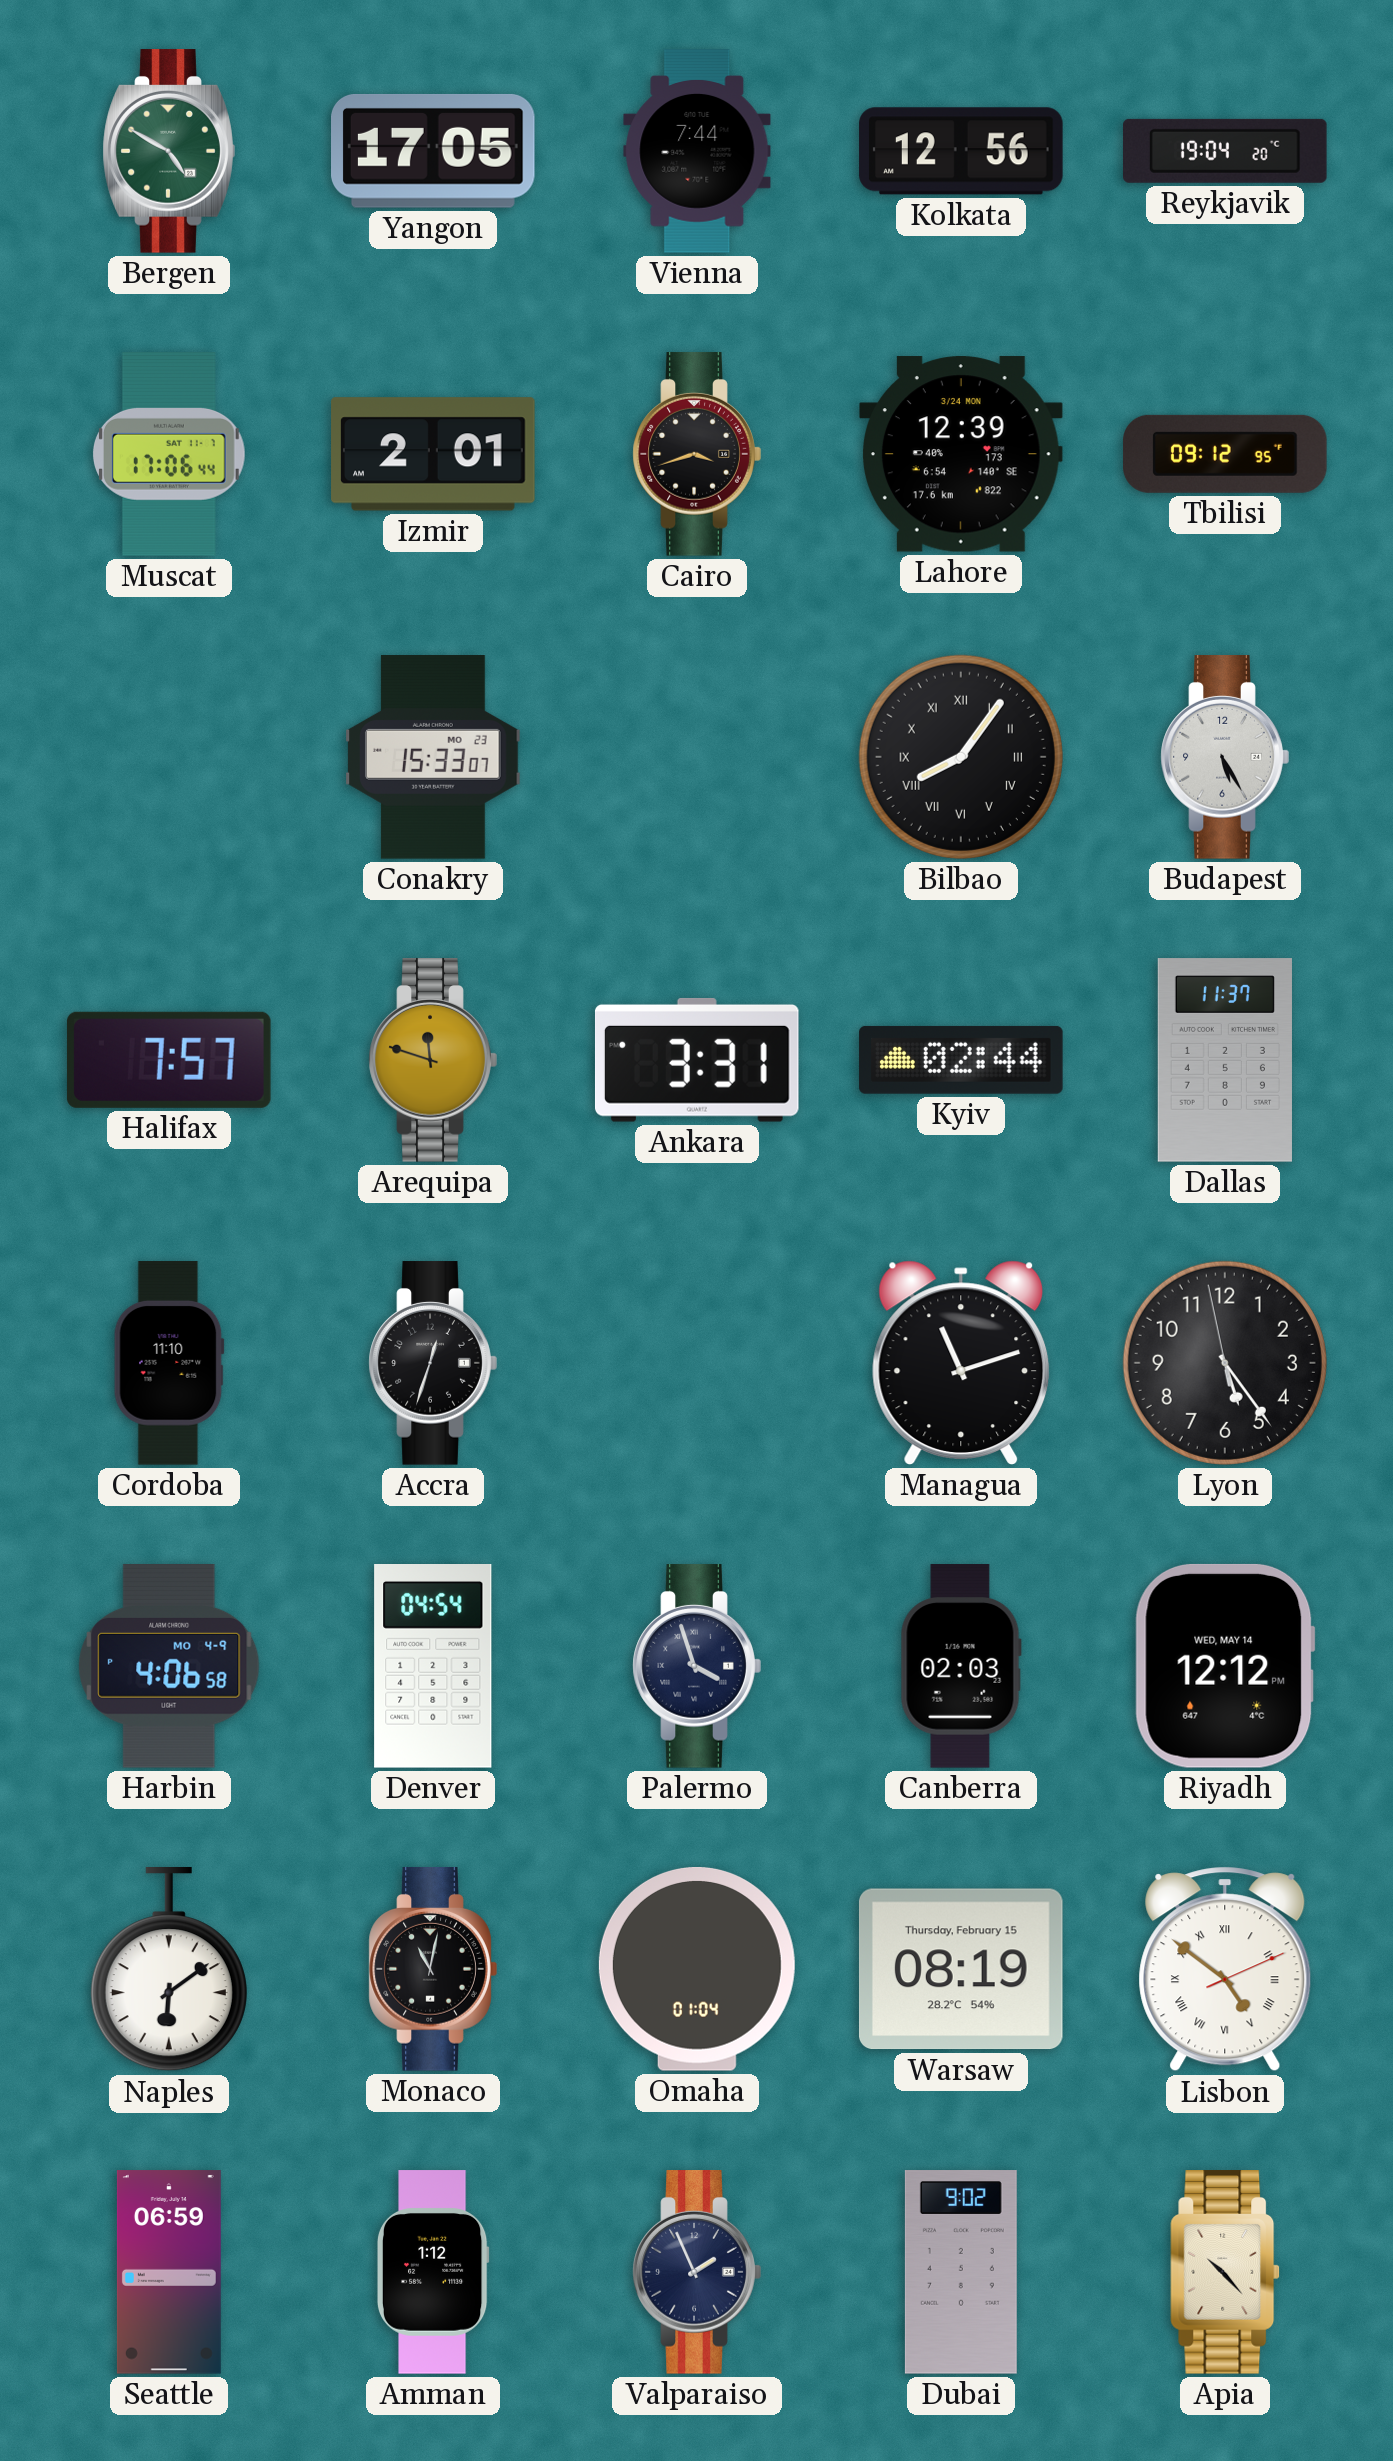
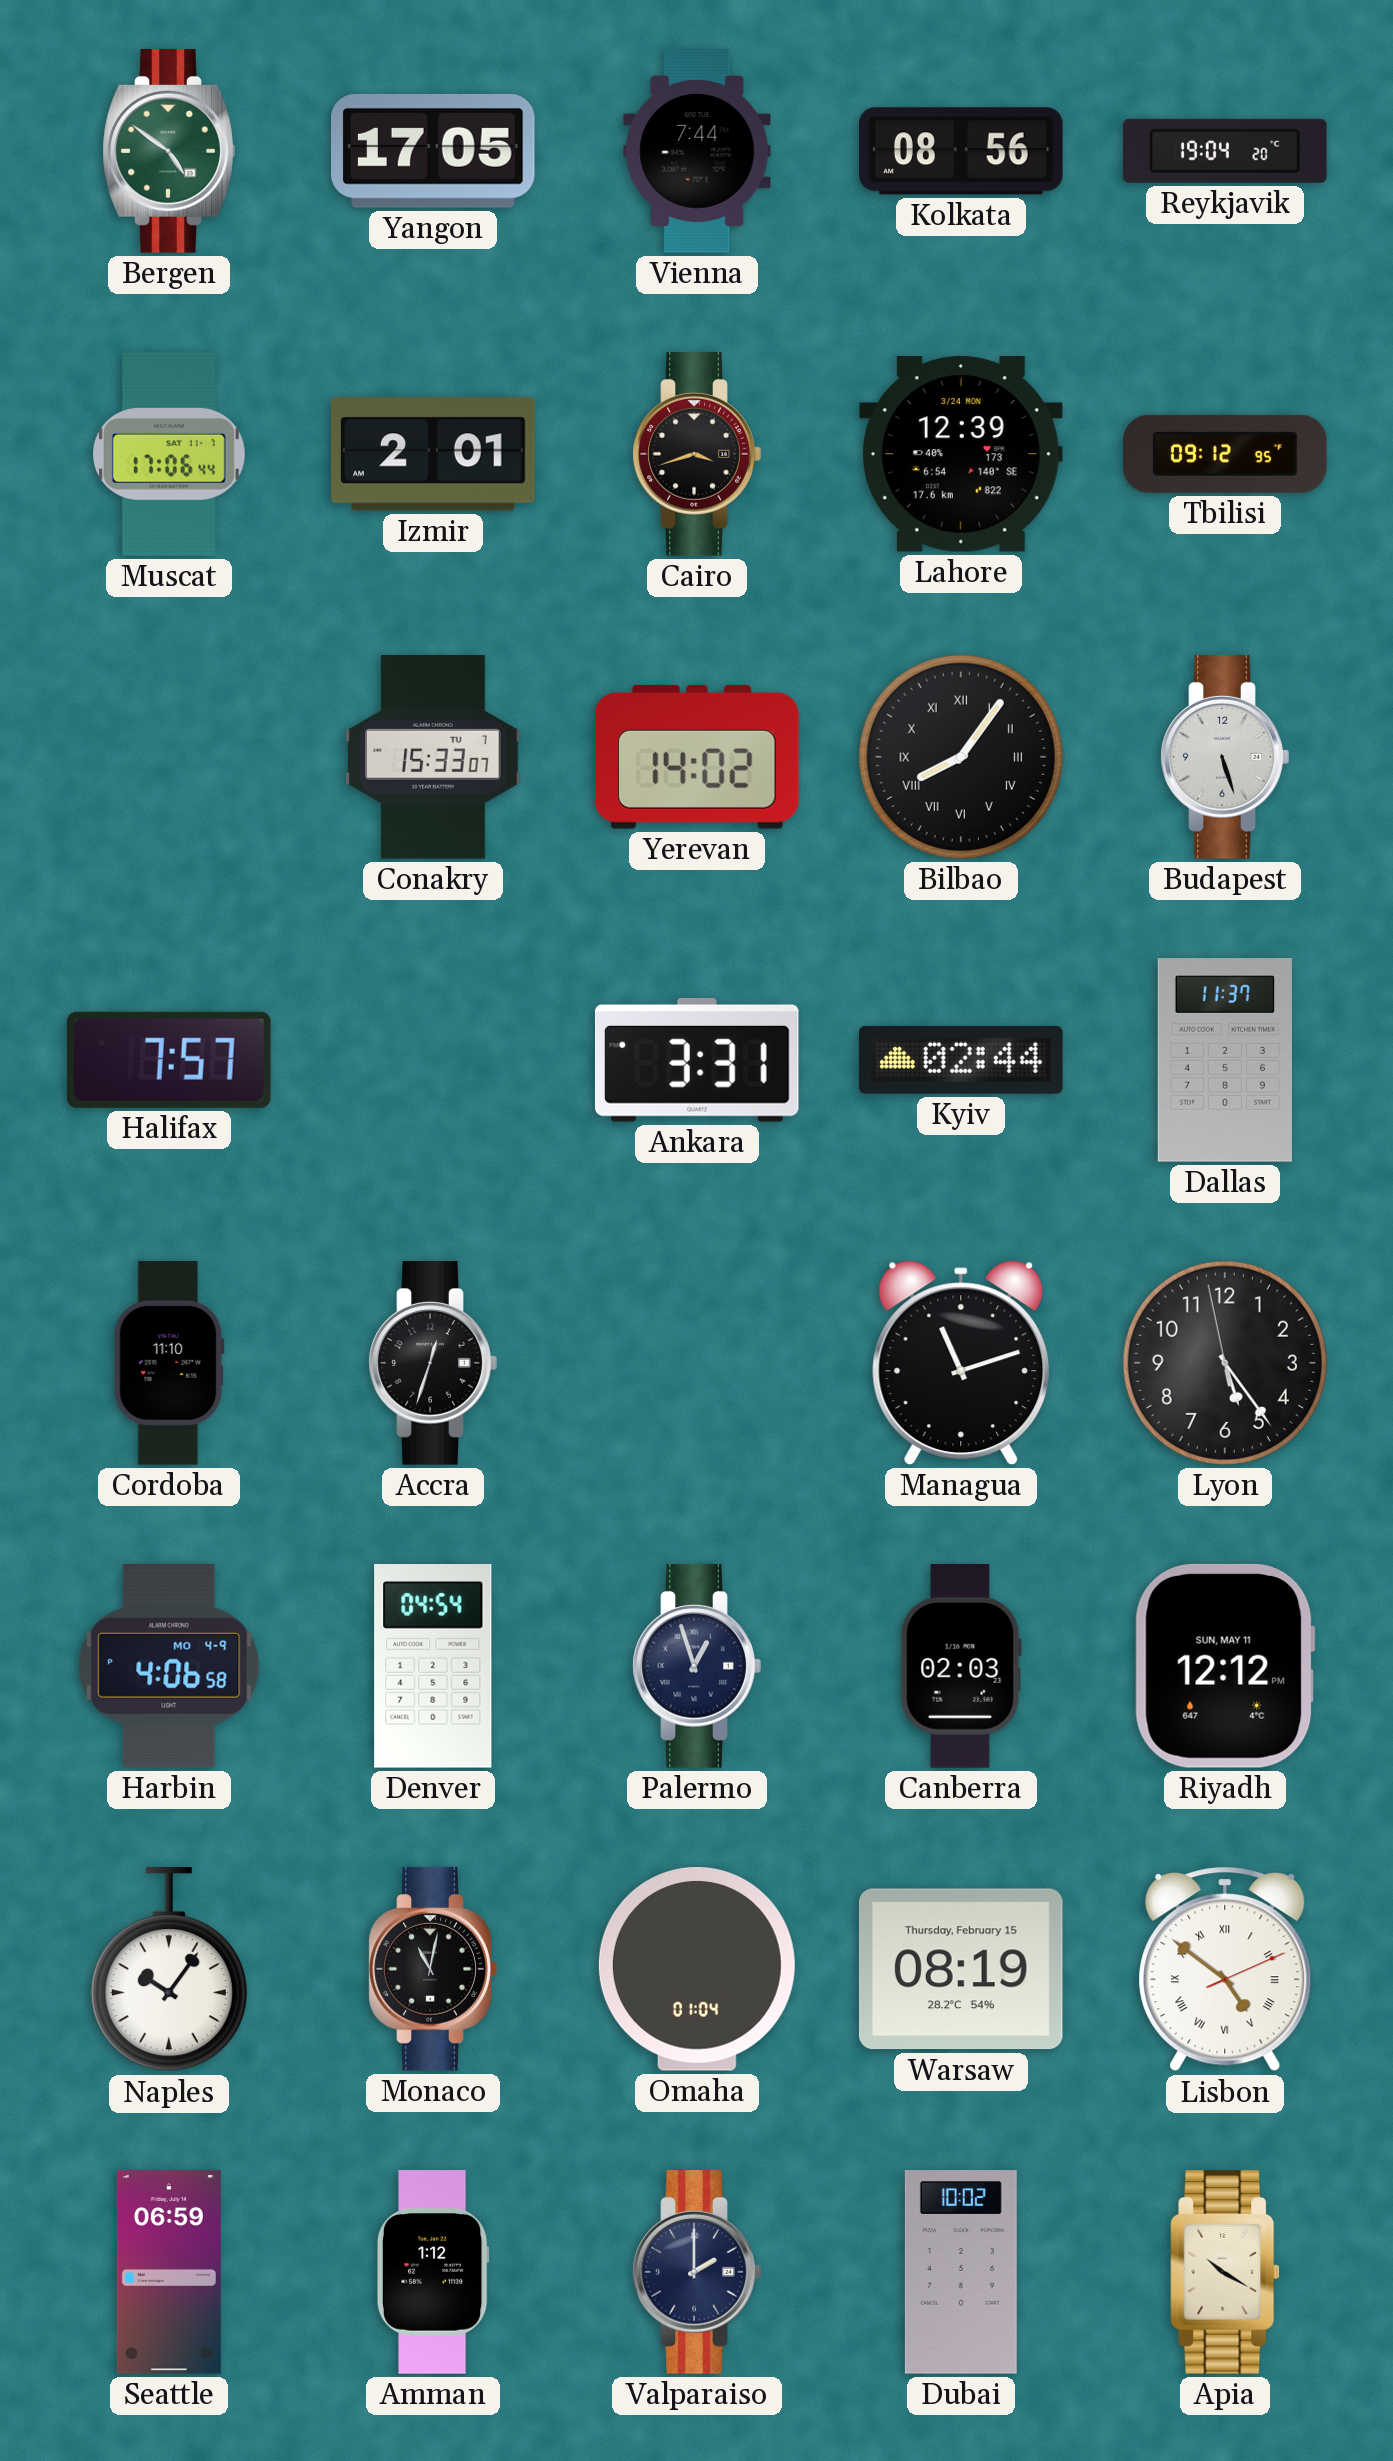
Bergen: 4:50 -> 4:51 (169, 151)
Kolkata: 12:56 -> 08:56 (961, 151)
Conakry date: MO 23 -> TU 7 (433, 757)
Yerevan: none -> 14:02 (697, 757)
Budapest: 5:25 -> 5:27 (1225, 757)
Arequipa: 11:48 -> none (433, 1060)
Palermo: 3:57 -> 12:57 (697, 1666)
Riyadh date: WED, MAY 14 -> SUN, MAY 11 (1225, 1666)
Naples: 6:09 -> 10:06 (169, 1970)
Valparaiso: 1:56 -> 2:00 (697, 2272)
Dubai: 9:02 -> 10:02 (961, 2272)
Apia: 10:23 -> 10:20 (1225, 2272)
